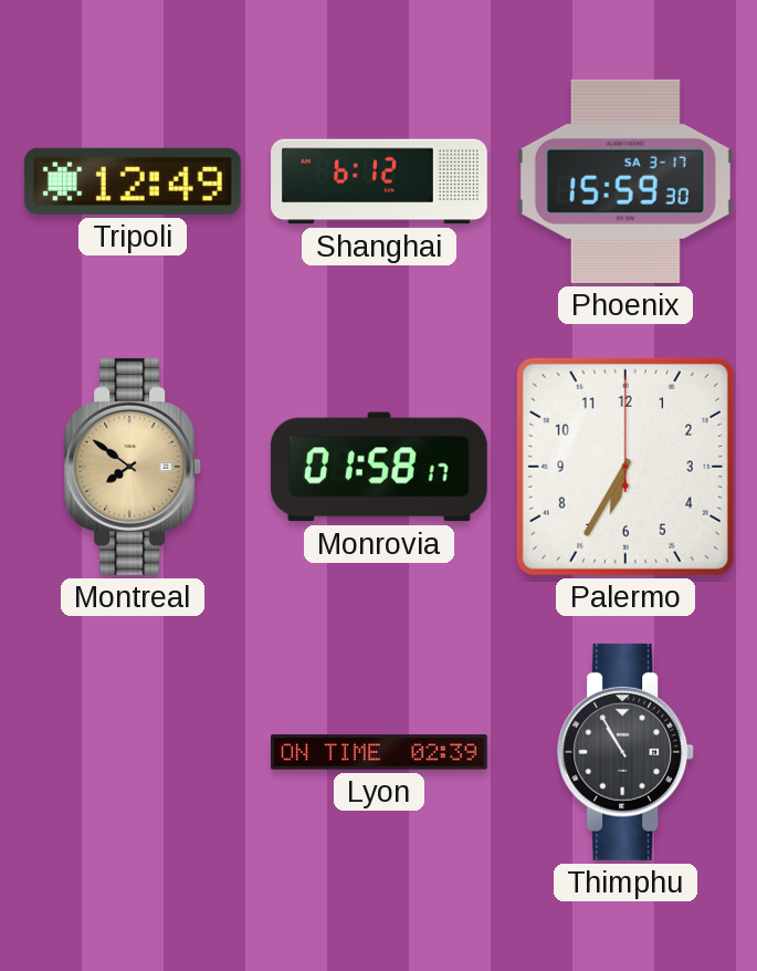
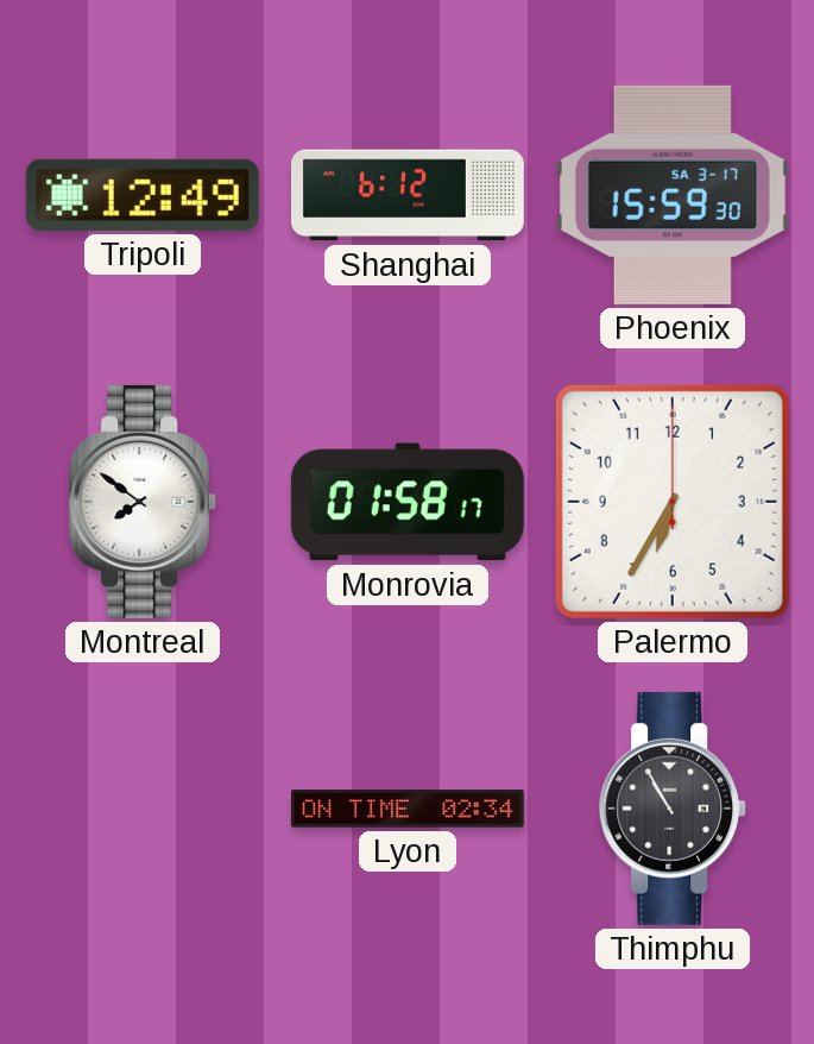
Montreal dial: champagne -> white (144, 502)
Lyon: 02:39 -> 02:34 (408, 809)
